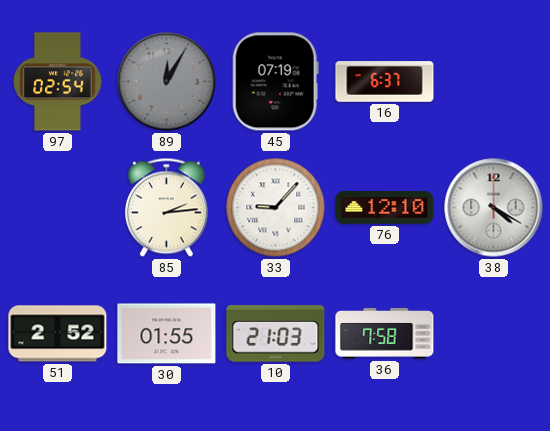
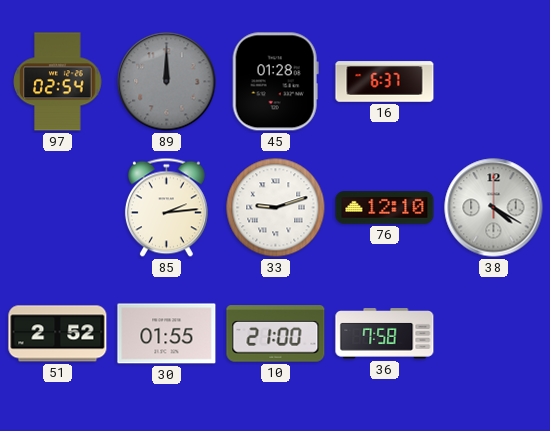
89: 12:05 -> 12:00 (167, 82)
45: 07:19 -> 01:28 (275, 82)
33: 9:07 -> 9:12 (276, 208)
10: 21:03 -> 21:00 (276, 334)
